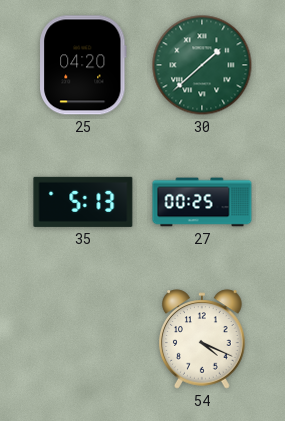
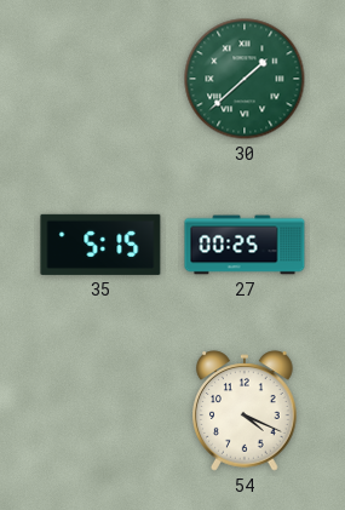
25: 04:20 -> none (84, 65)
35: 5:13 -> 5:15 (100, 245)
